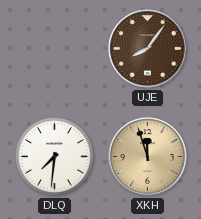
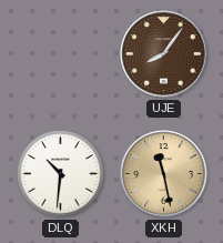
DLQ: 7:31 -> 10:31 (61, 174)
XKH: 11:57 -> 11:28 (164, 174)
